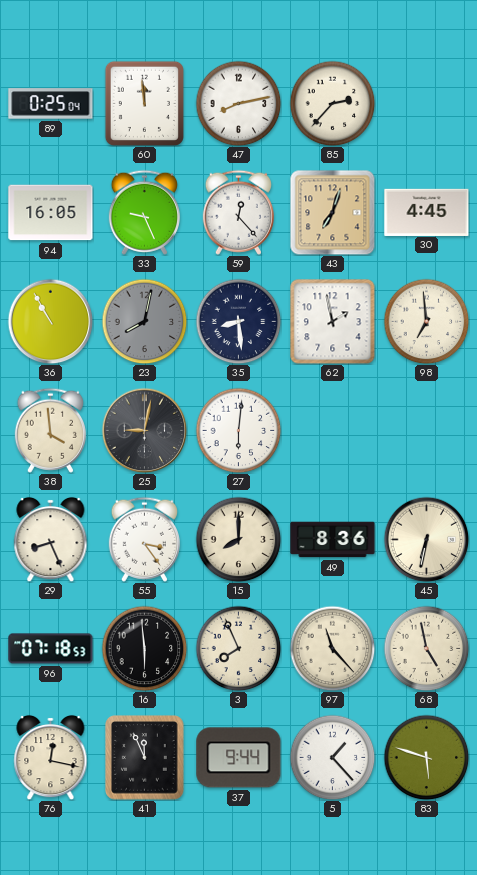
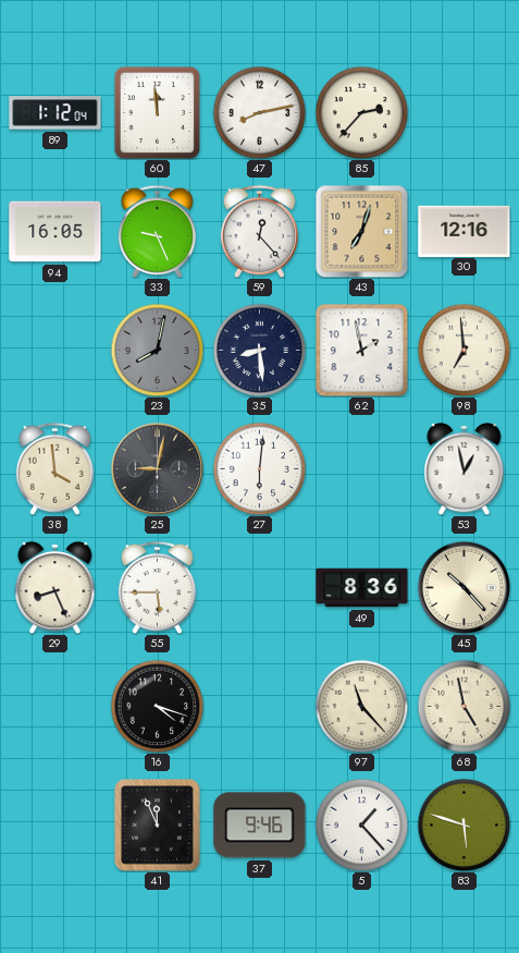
89: 0:25 -> 1:12 (55, 113)
30: 4:45 -> 12:16 (465, 231)
36: 10:55 -> none (50, 321)
53: none -> 12:58 (465, 468)
55: 3:24 -> 5:45 (157, 587)
15: 8:00 -> none (238, 539)
45: 6:32 -> 10:23 (464, 587)
96: 07:18 -> none (51, 649)
16: 5:59 -> 4:18 (157, 706)
3: 7:56 -> none (238, 648)
76: 12:17 -> none (51, 757)
37: 9:44 -> 9:46 (260, 826)
